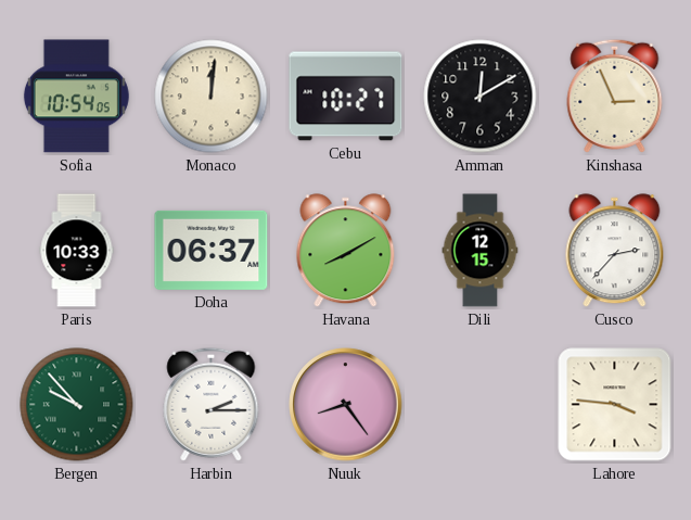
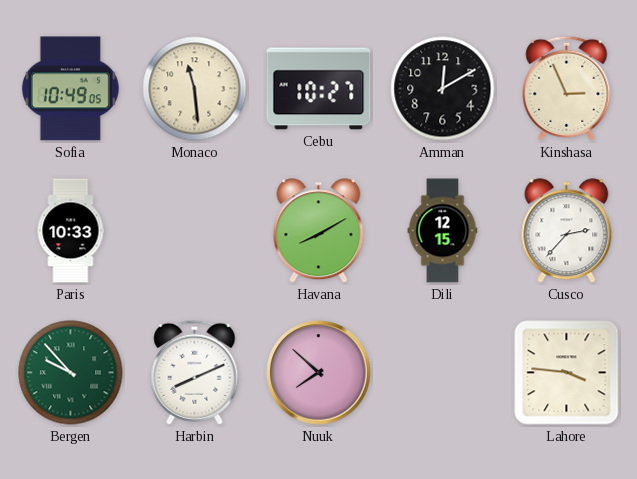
Sofia: 10:54 -> 10:49 (70, 89)
Monaco: 12:01 -> 11:29 (195, 89)
Doha: 06:37 -> none (212, 250)
Harbin: 2:15 -> 8:11 (195, 372)
Nuuk: 8:24 -> 7:52 (319, 373)
